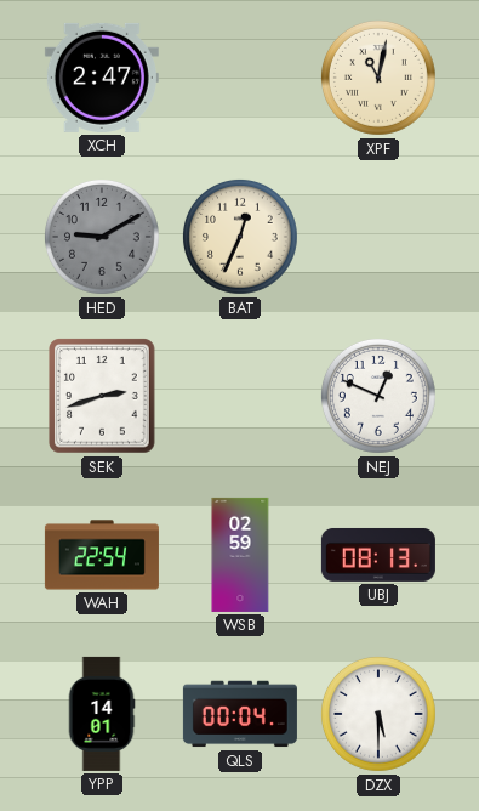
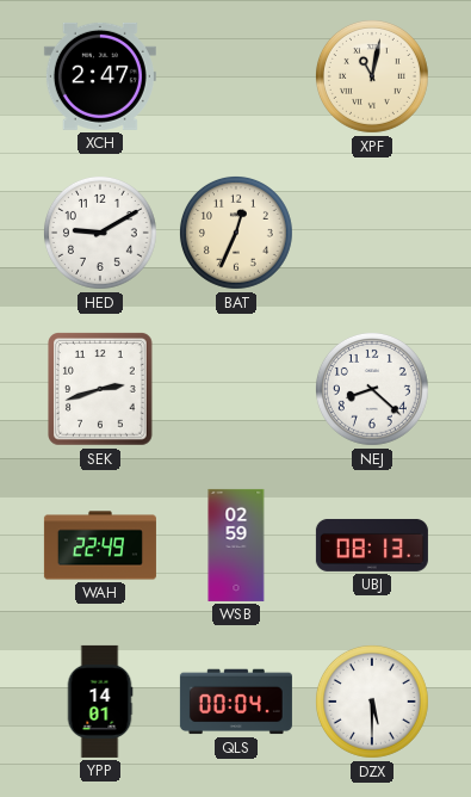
HED dial: grey -> white (100, 233)
NEJ: 12:49 -> 8:22 (372, 389)
WAH: 22:54 -> 22:49 (100, 545)
